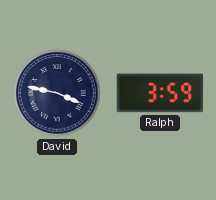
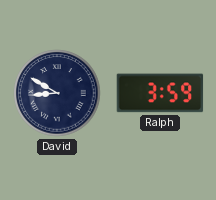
David: 3:47 -> 8:50 (57, 93)
